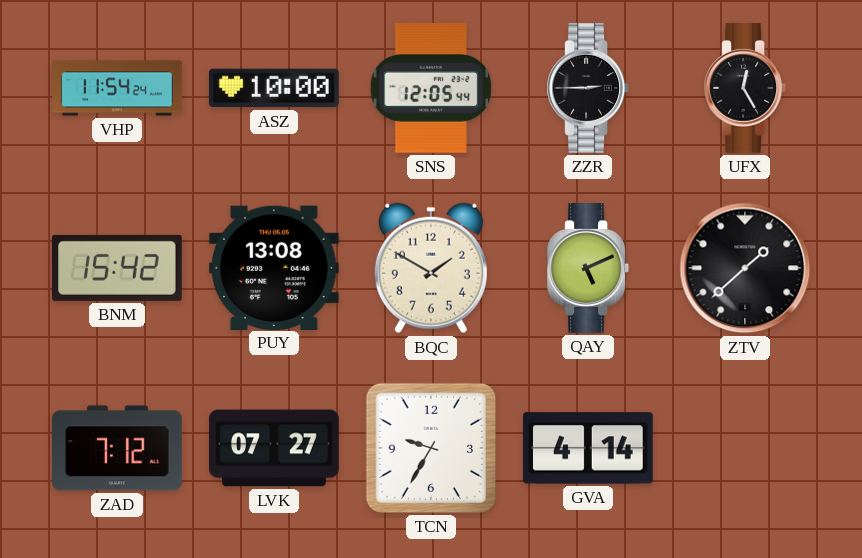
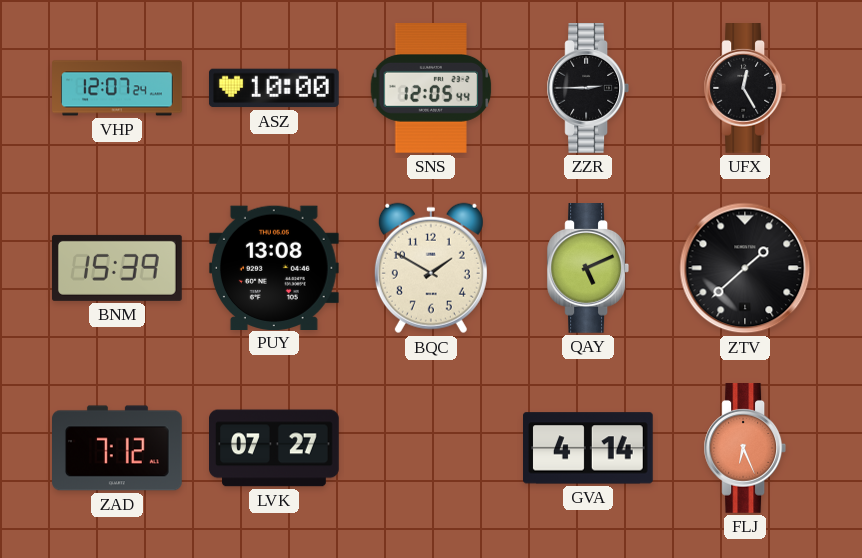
VHP: 11:54 -> 12:07 (117, 88)
BNM: 15:42 -> 15:39 (118, 268)
TCN: 9:35 -> none (431, 448)
FLJ: none -> 6:26 (744, 449)
